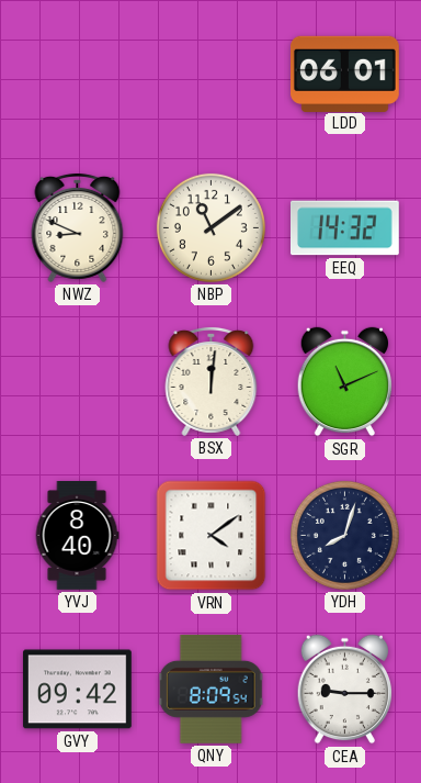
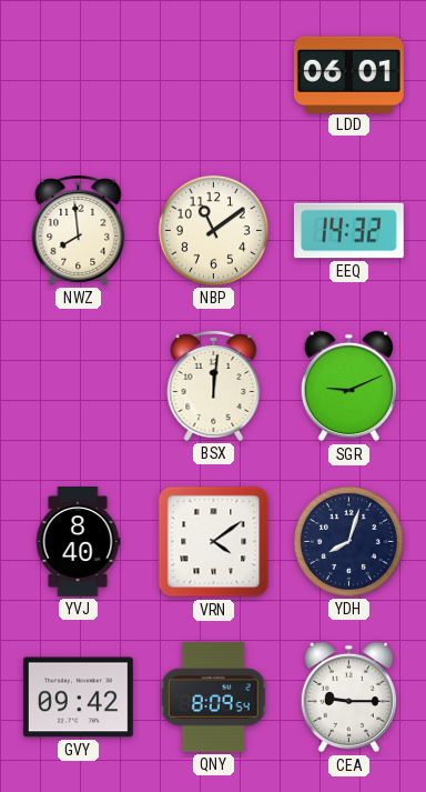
NWZ: 8:49 -> 7:59 (79, 230)
SGR: 11:11 -> 9:11 (348, 387)
